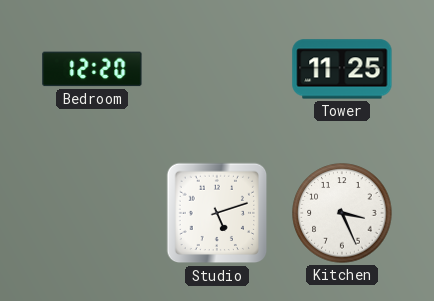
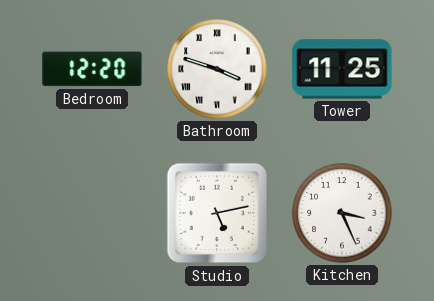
Bathroom: none -> 3:48 (217, 69)
Studio: 5:12 -> 5:13 (217, 213)
